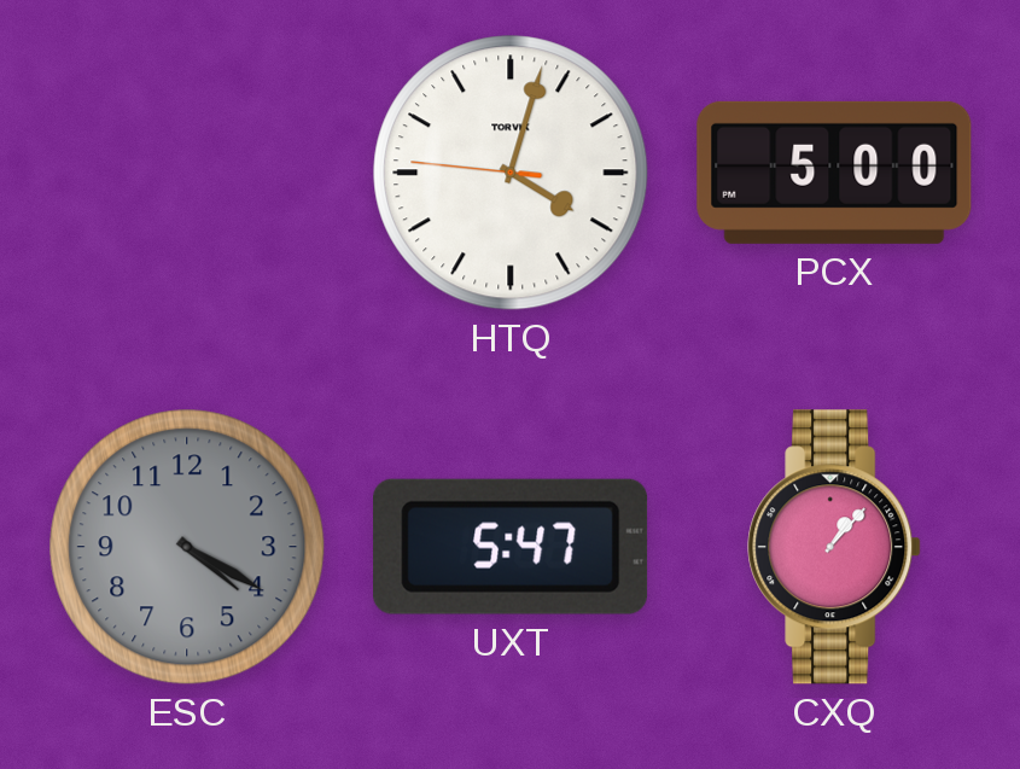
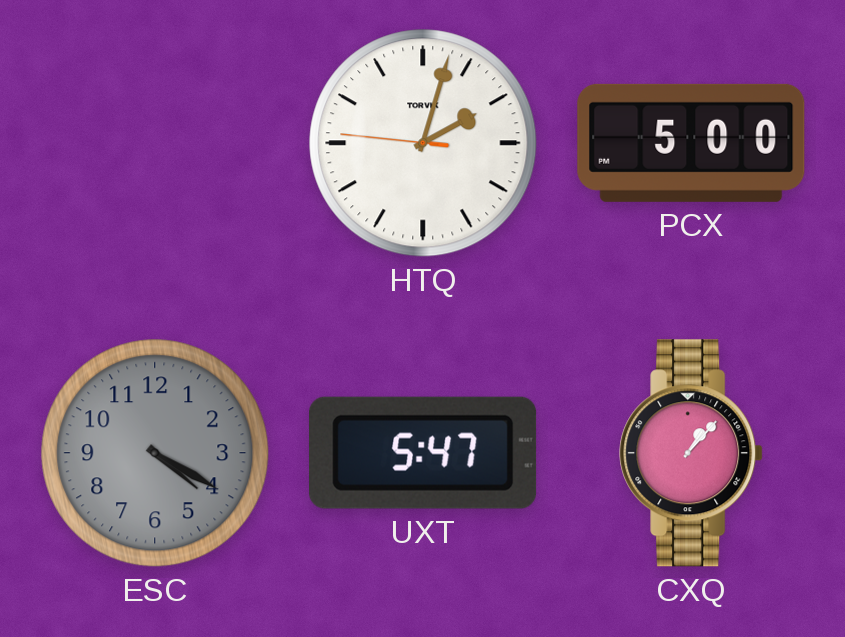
HTQ: 4:02 -> 2:02 (423, 143)
